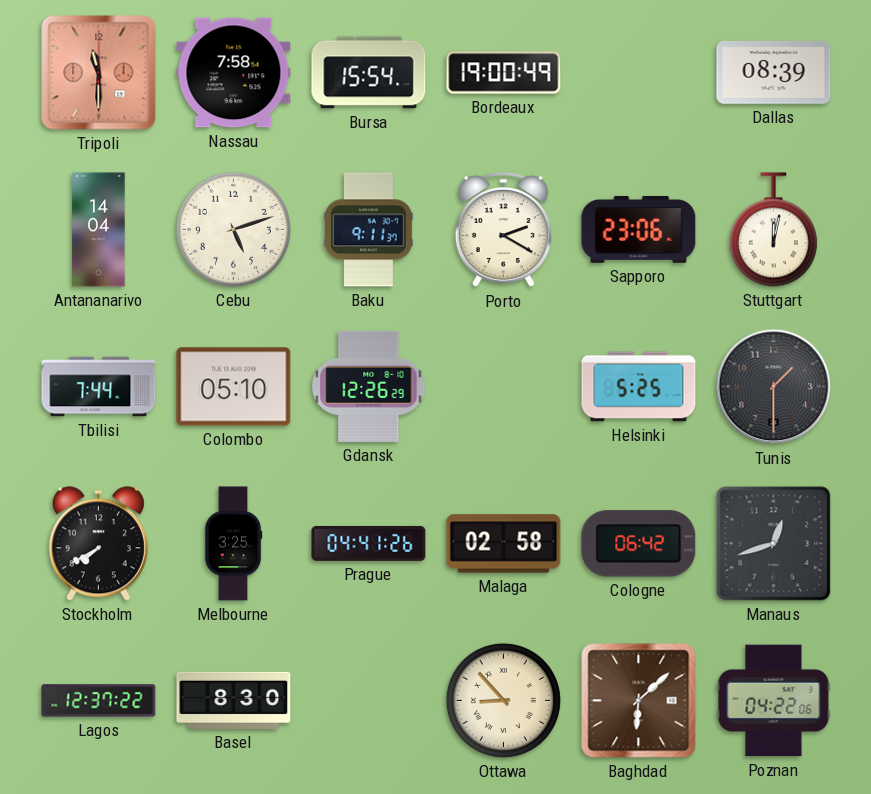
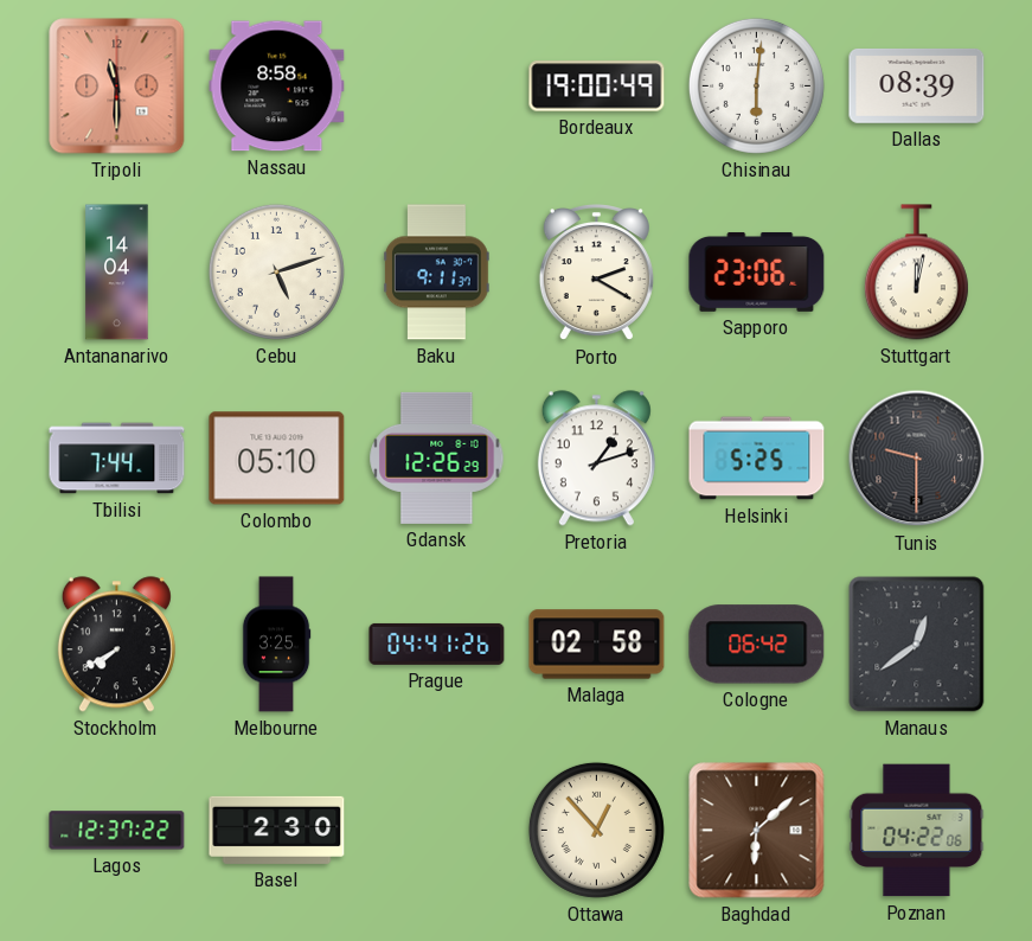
Nassau: 7:58 -> 8:58 (277, 87)
Bursa: 15:54 -> none (369, 73)
Chisinau: none -> 6:01 (756, 85)
Pretoria: none -> 1:12 (596, 459)
Tunis: 1:30 -> 9:30 (917, 459)
Manaus: 12:42 -> 12:39 (917, 645)
Basel: 8:30 -> 2:30 (277, 830)
Ottawa: 8:53 -> 12:53 (596, 830)
